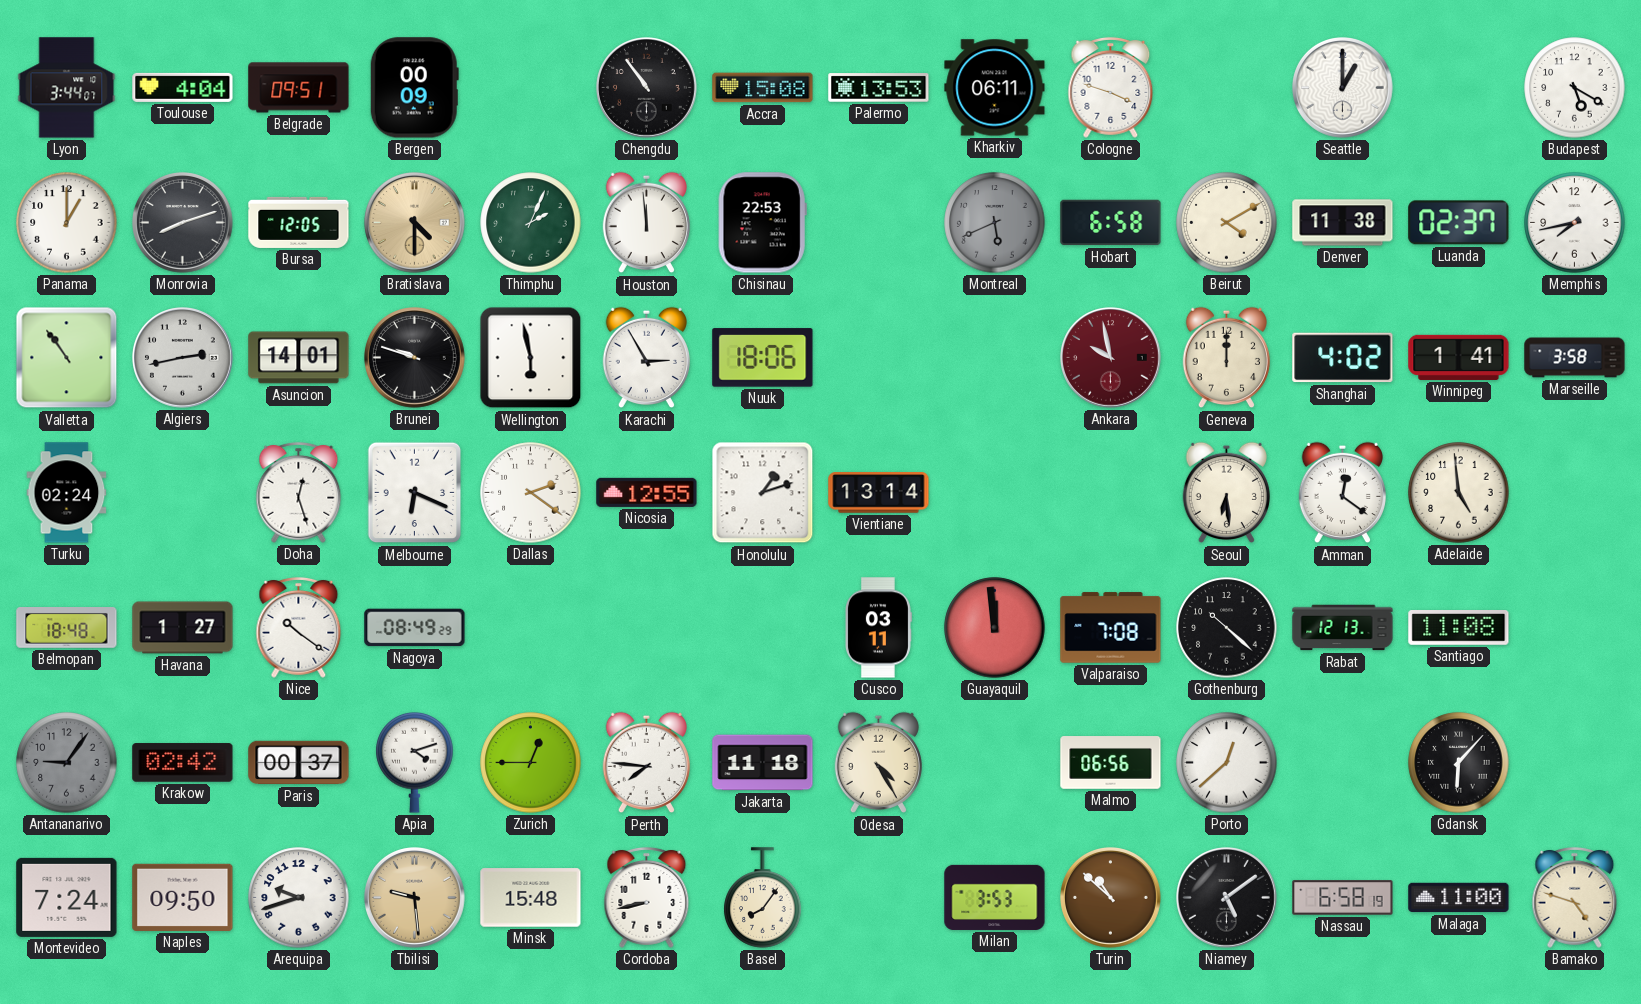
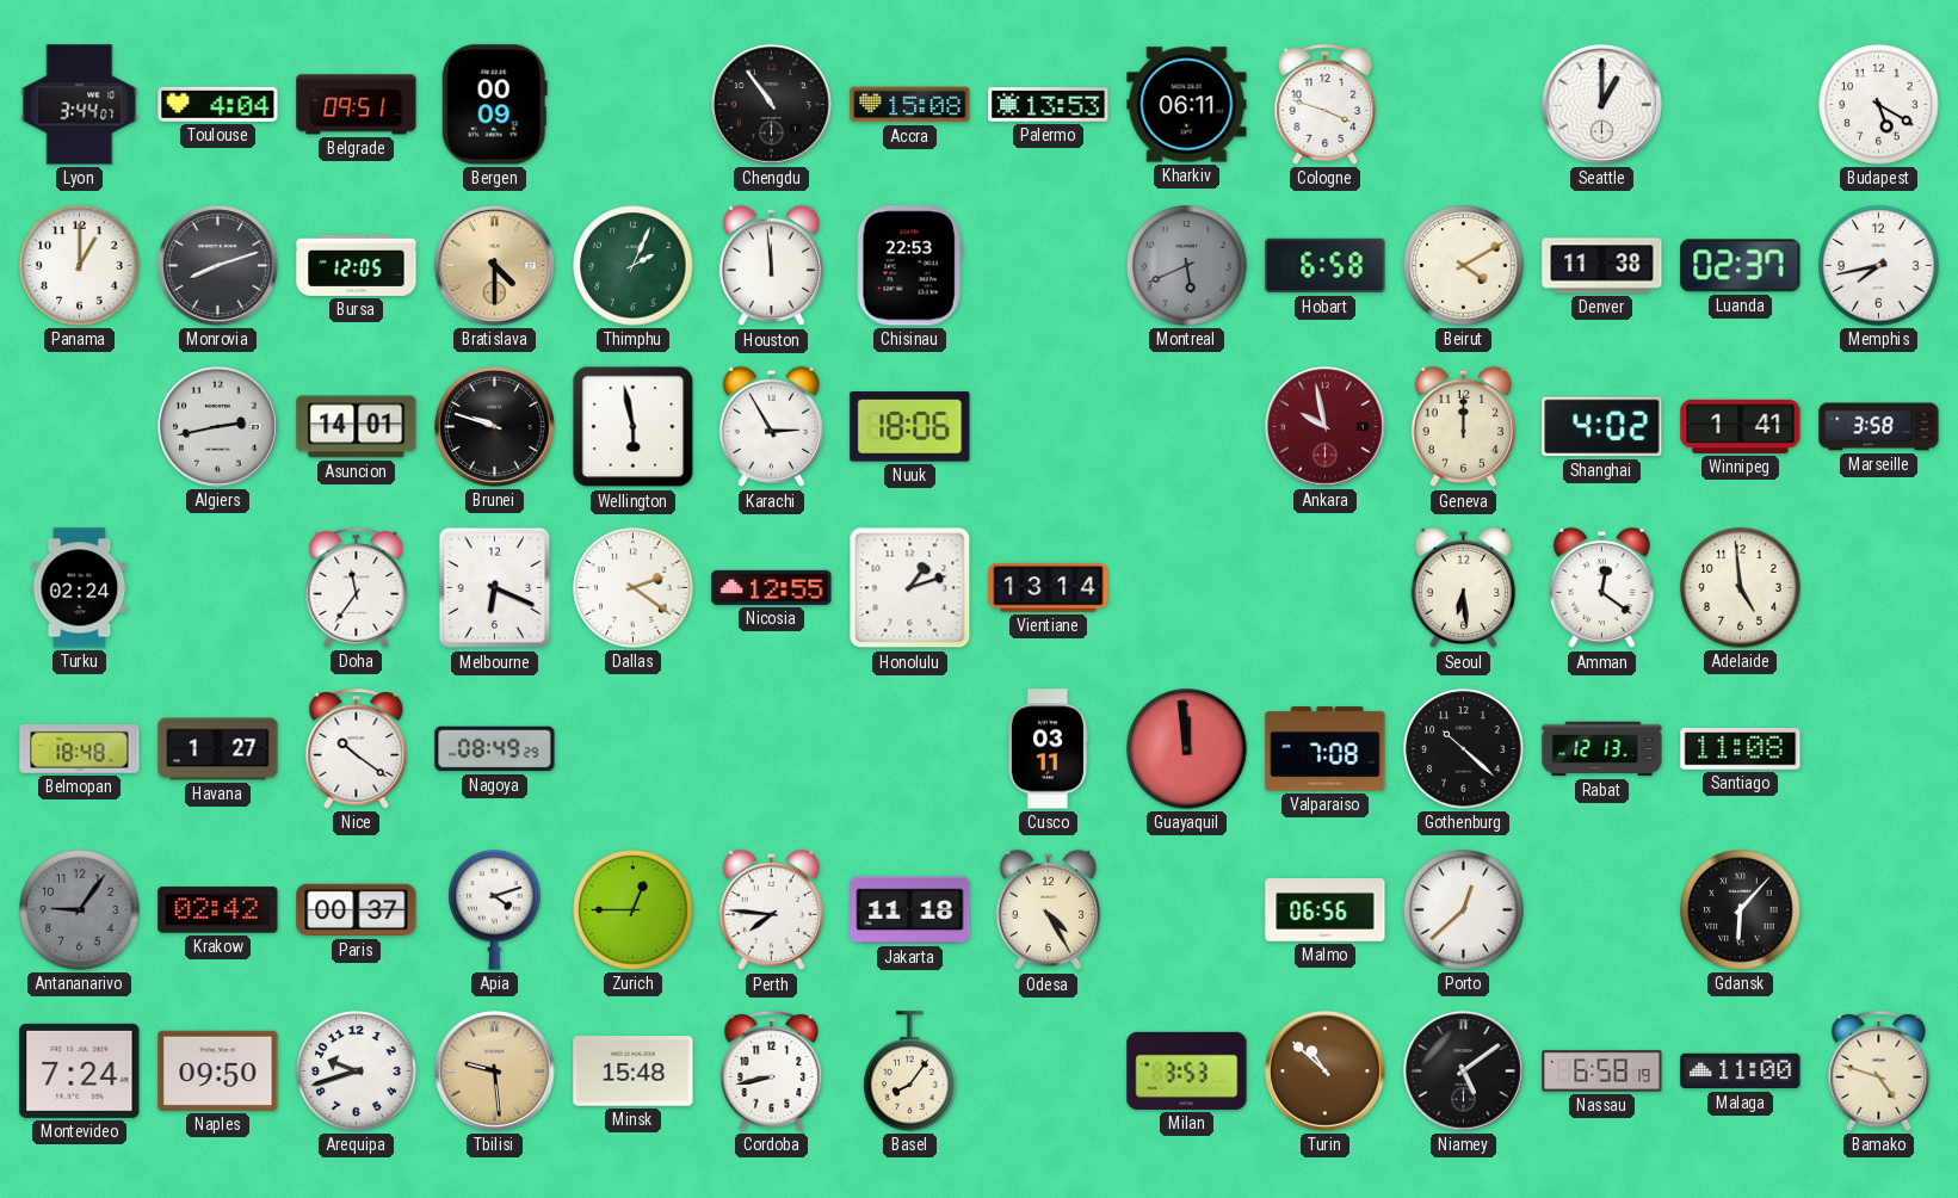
Valletta: 10:54 -> none (67, 358)
Doha: 12:27 -> 11:36 (357, 588)
